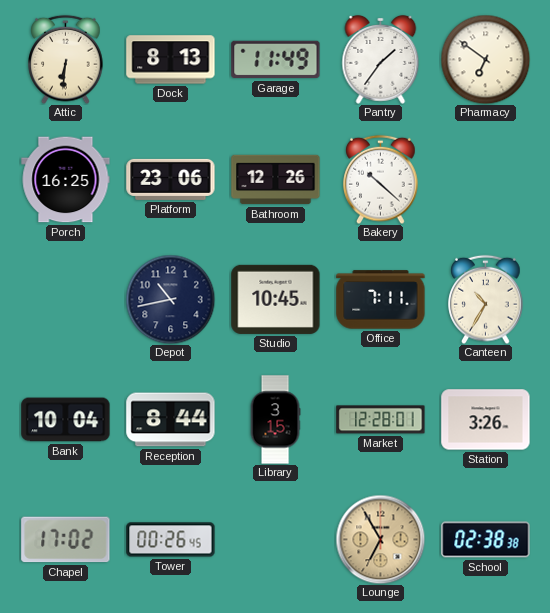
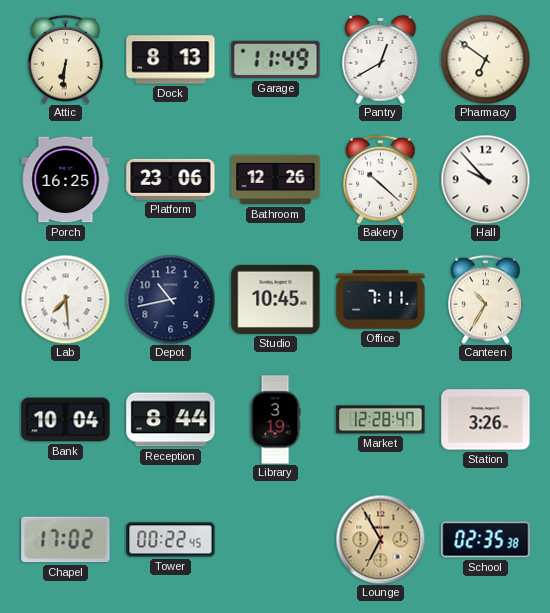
Pantry: 1:36 -> 12:40 (381, 60)
Hall: none -> 9:53 (485, 179)
Lab: none -> 7:29 (65, 299)
Library: 3:15 -> 3:19 (275, 420)
Market: 12:28:01 -> 12:28:47 (381, 420)
Tower: 00:26 -> 00:22 (171, 540)
School: 02:38 -> 02:35 (486, 540)
